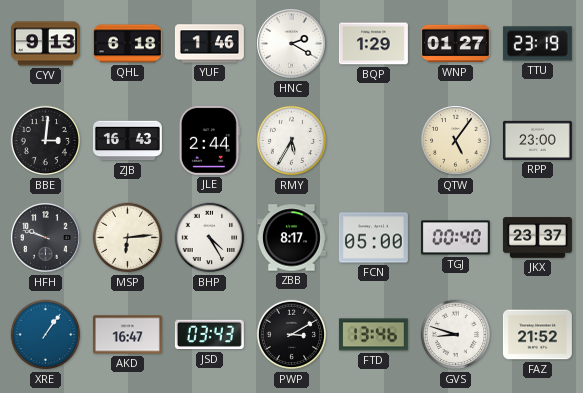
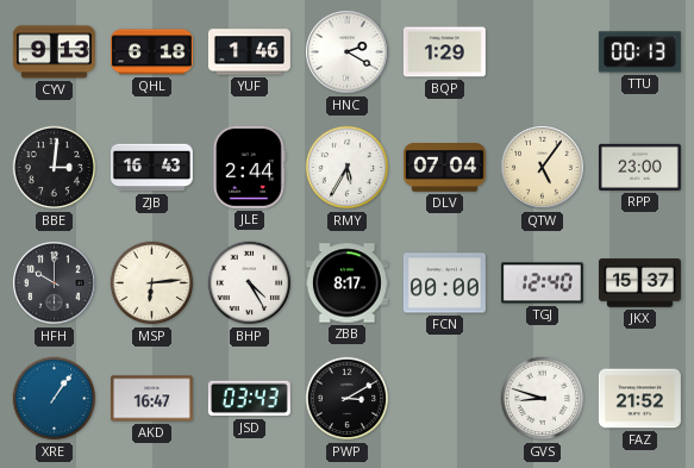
WNP: 01:27 -> none (455, 44)
TTU: 23:19 -> 00:13 (639, 52)
DLV: none -> 07:04 (444, 168)
HFH: 9:48 -> 10:00 (55, 283)
FCN: 05:00 -> 00:00 (444, 283)
TGJ: 00:40 -> 12:40 (542, 283)
JKX: 23:37 -> 15:37 (639, 283)
FTD: 13:46 -> none (373, 335)
